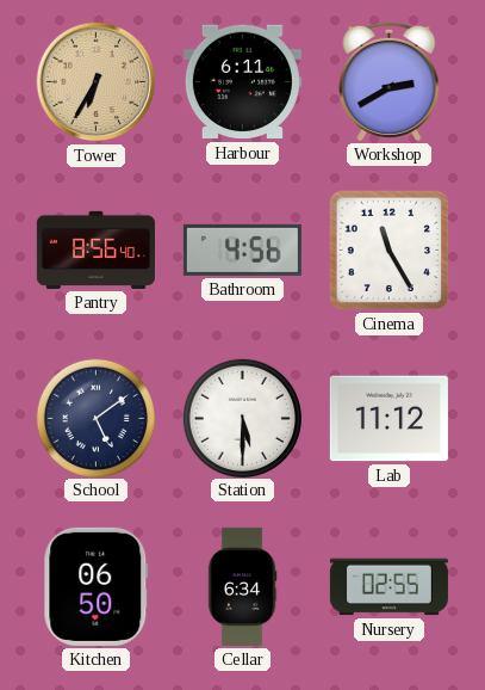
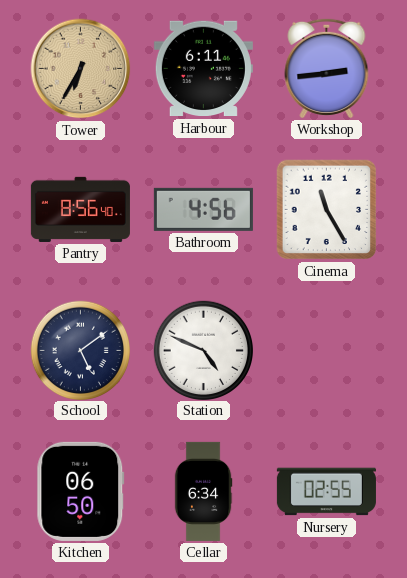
Workshop: 2:40 -> 2:44 (327, 68)
Station: 5:30 -> 4:49 (203, 350)
Lab: 11:12 -> none (388, 419)
